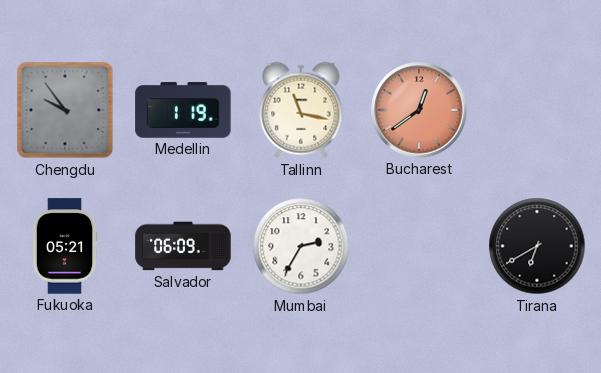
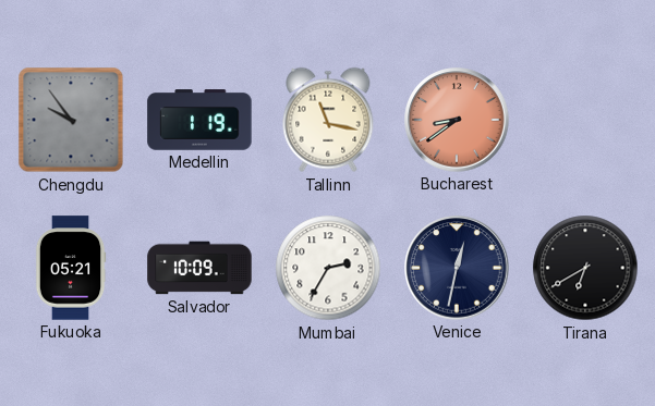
Bucharest: 12:39 -> 8:39 (457, 120)
Salvador: 06:09 -> 10:09 (199, 268)
Venice: none -> 12:32 (457, 268)
